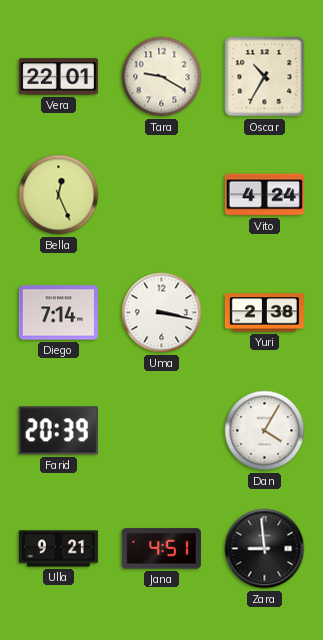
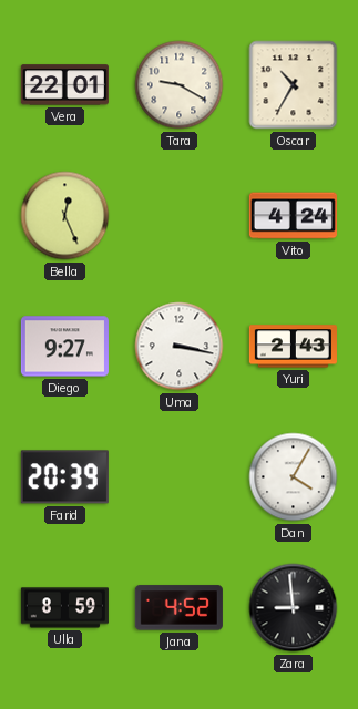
Diego: 7:14 -> 9:27 (64, 347)
Yuri: 2:38 -> 2:43 (293, 347)
Ulla: 9:21 -> 8:59 (64, 608)
Jana: 4:51 -> 4:52 (178, 608)
